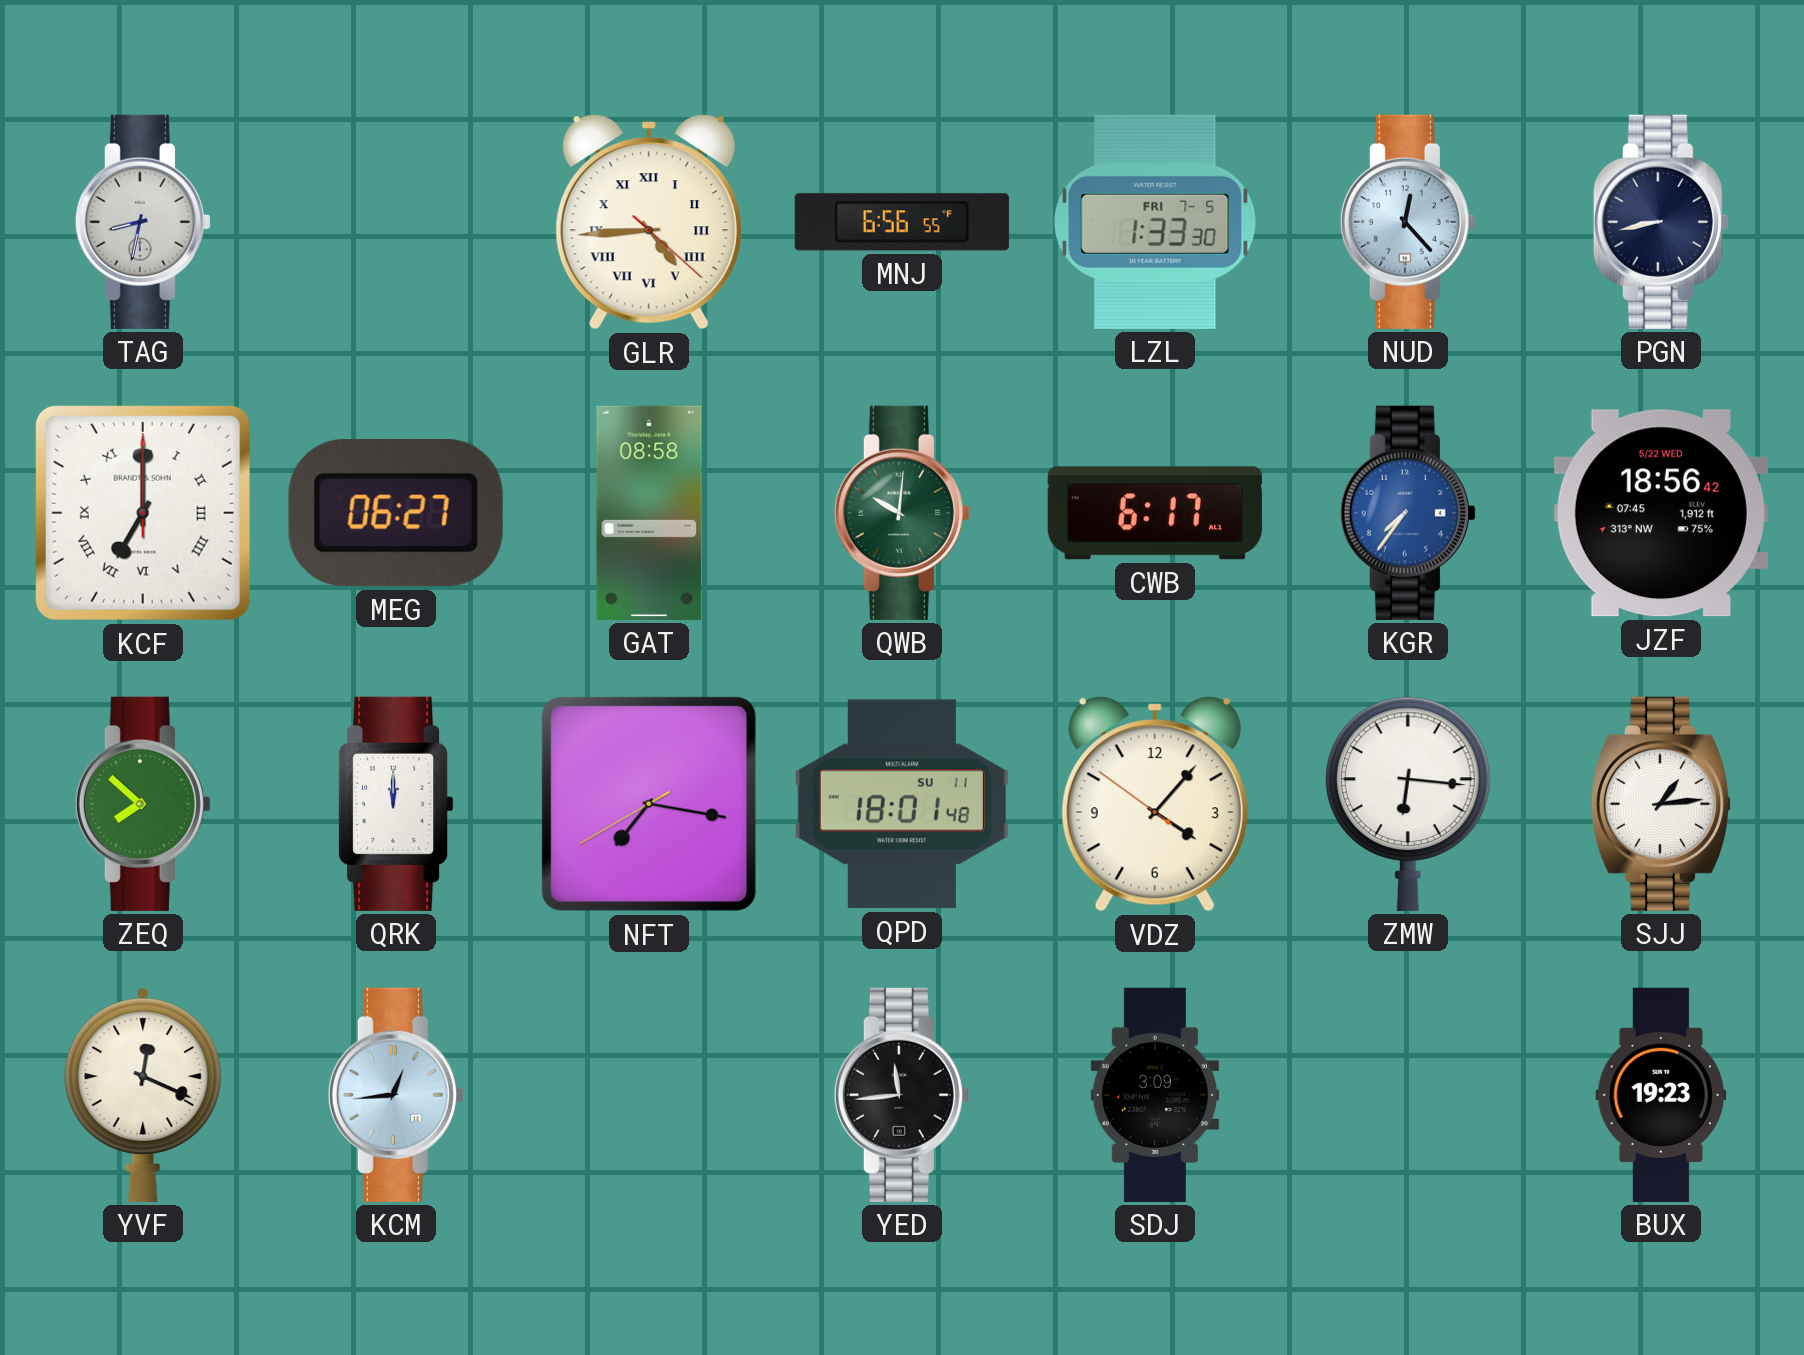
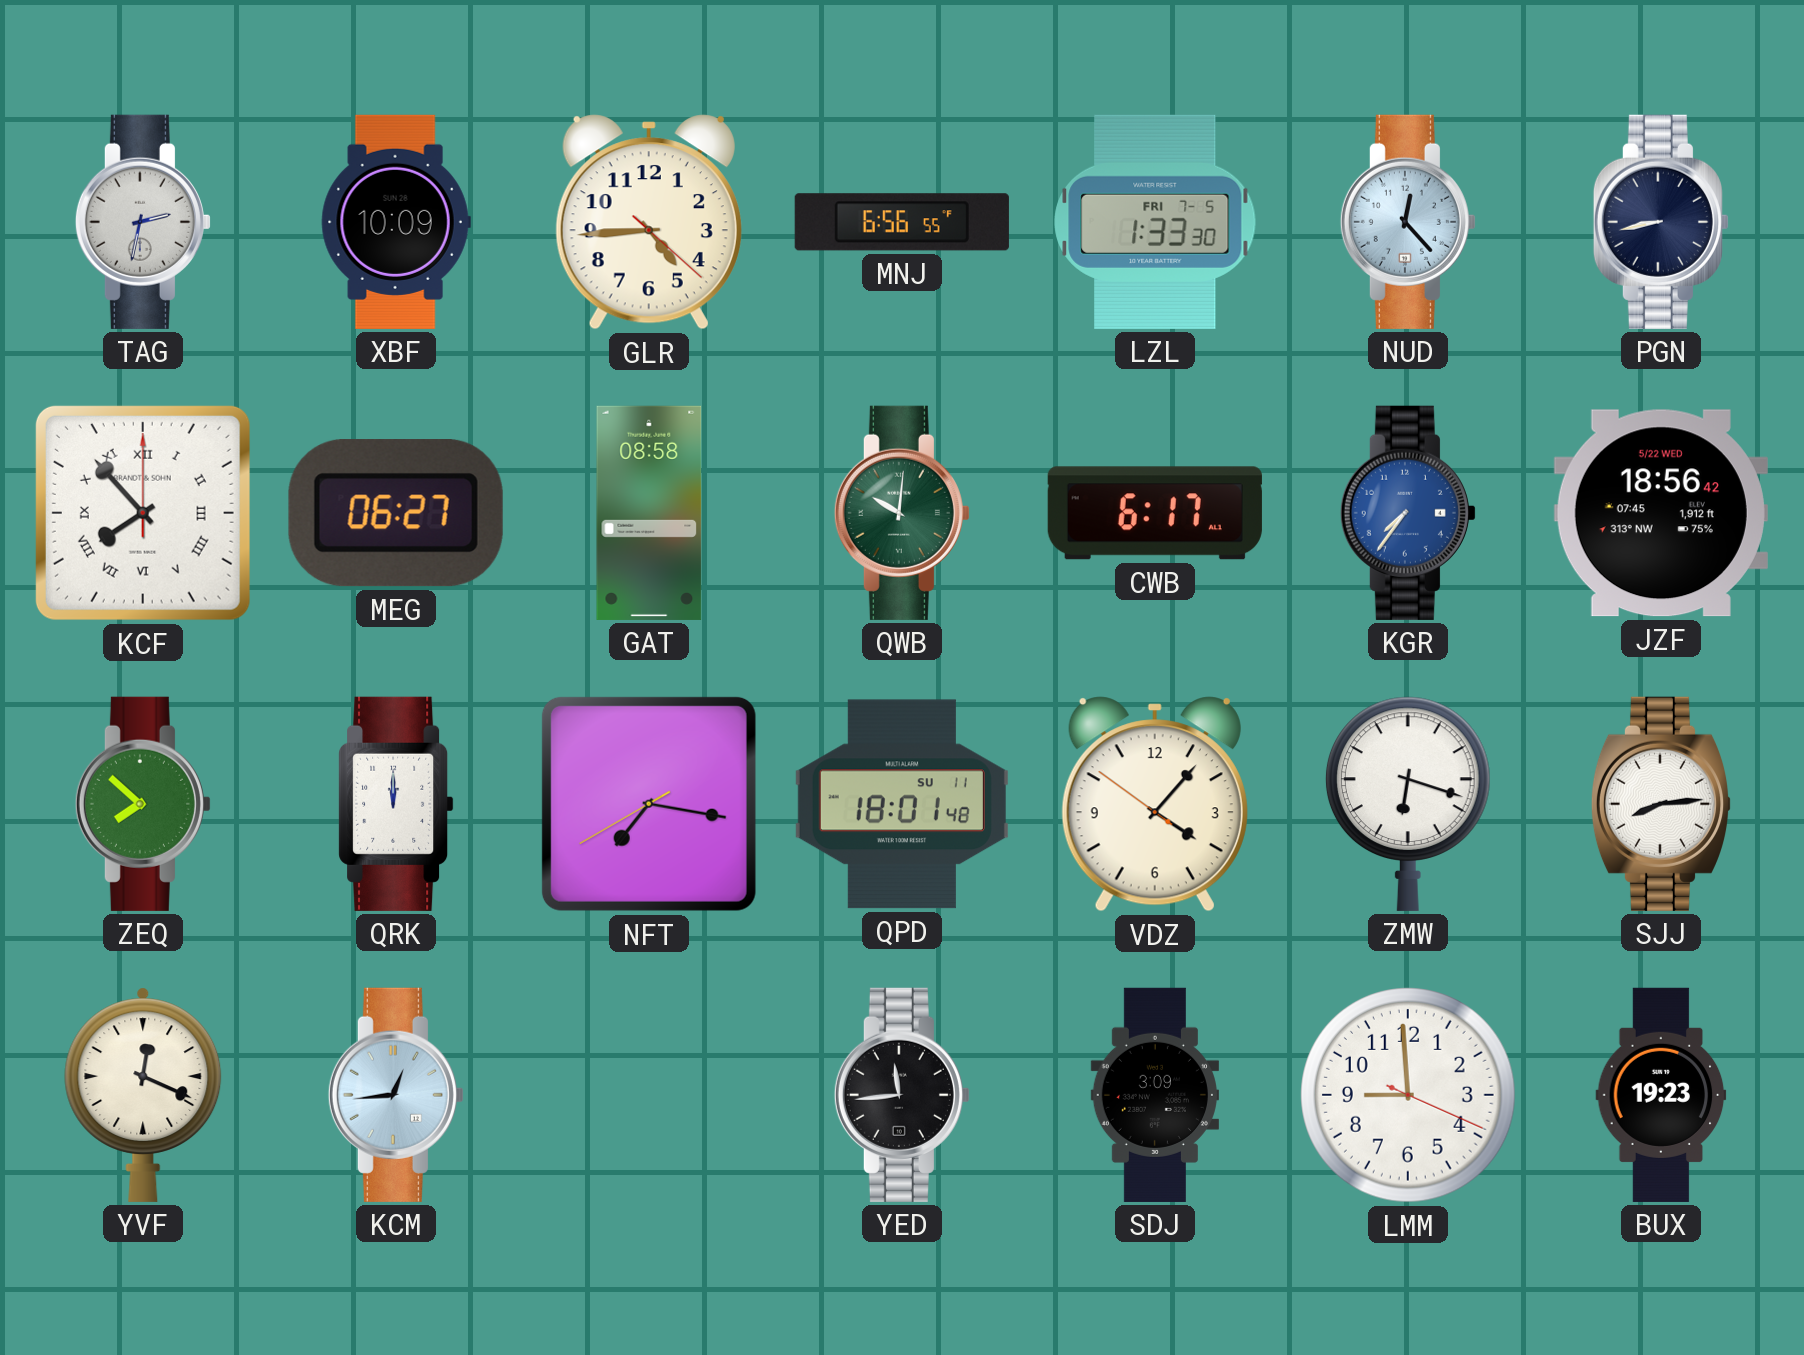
TAG: 8:32 -> 2:32 (143, 222)
XBF: none -> 10:09 (396, 222)
GLR numerals: Roman -> Arabic (649, 222)
KCF: 7:00 -> 7:53 (143, 513)
ZMW: 6:16 -> 6:18 (1408, 804)
SJJ: 1:14 -> 8:14 (1661, 804)
LMM: none -> 8:59 (1409, 1096)
